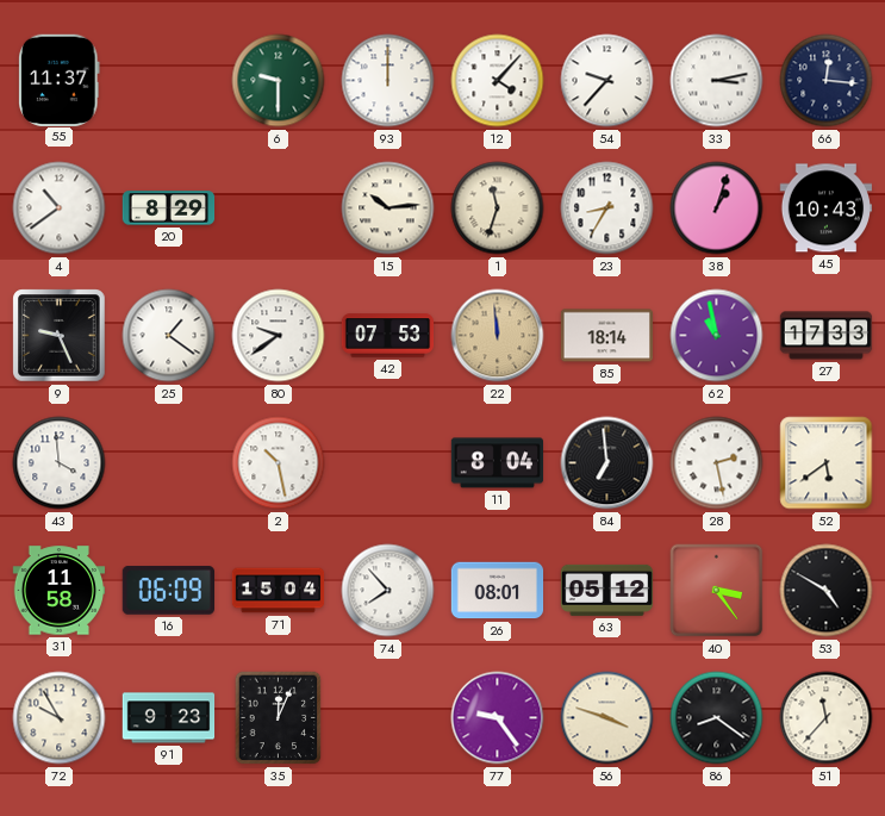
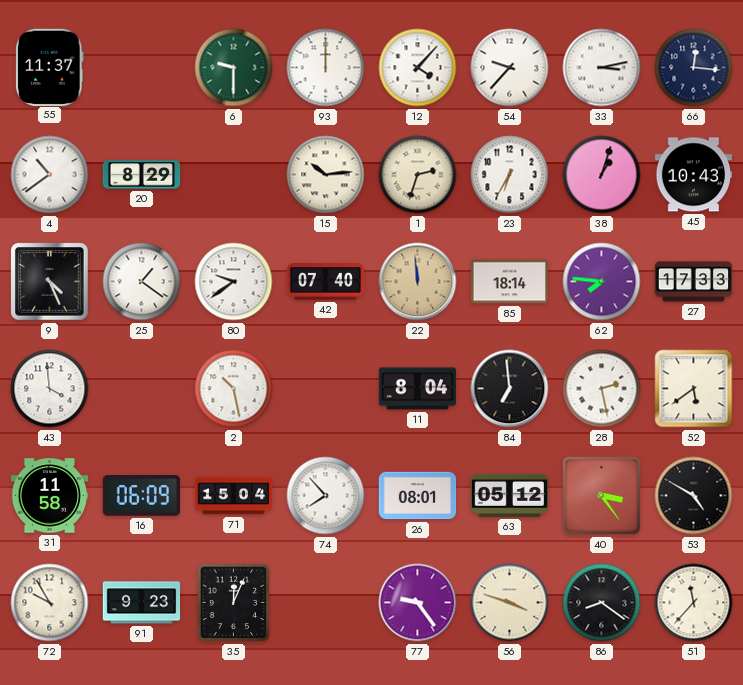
1: 11:33 -> 2:33 (418, 175)
23: 8:35 -> 6:35 (510, 175)
9: 9:26 -> 4:26 (50, 282)
42: 07:53 -> 07:40 (326, 282)
62: 10:58 -> 7:46 (602, 282)
